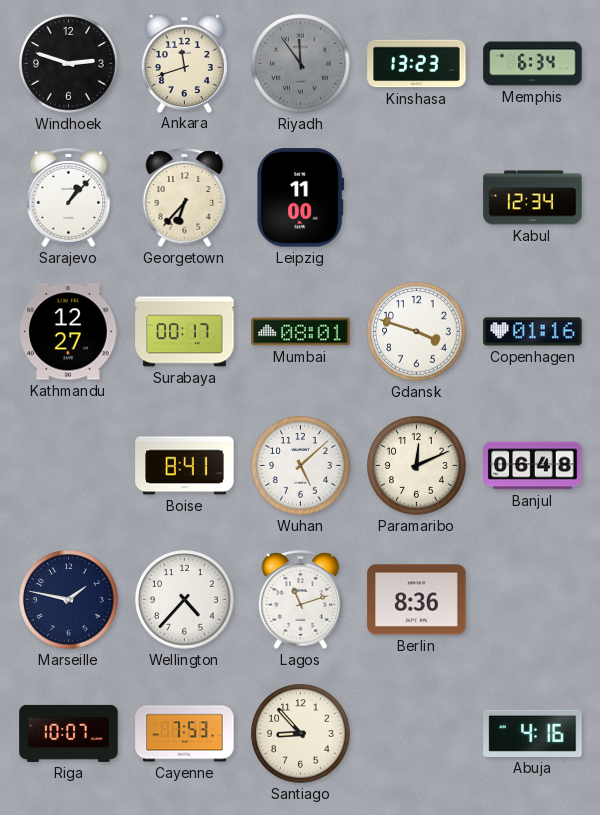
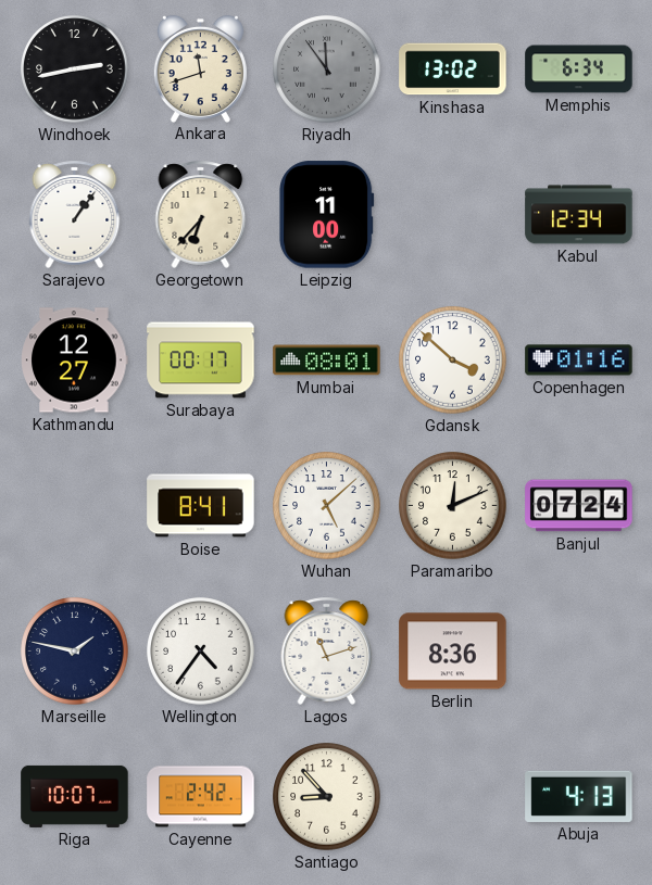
Windhoek: 2:48 -> 2:43 (75, 69)
Kinshasa: 13:23 -> 13:02 (453, 69)
Sarajevo: 1:07 -> 1:06 (75, 214)
Gdansk: 3:48 -> 3:52 (453, 361)
Banjul: 06:48 -> 07:24 (579, 506)
Wellington: 4:37 -> 4:36 (201, 652)
Cayenne: 7:53 -> 2:42 (201, 797)
Abuja: 4:16 -> 4:13 (579, 796)
